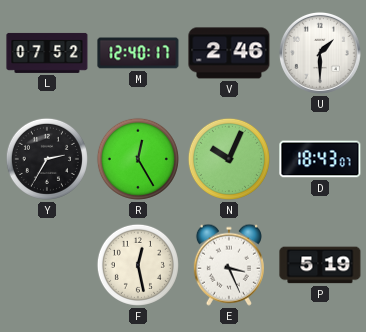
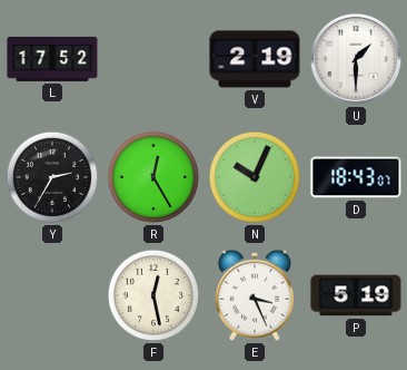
L: 07:52 -> 17:52 (52, 59)
M: 12:40 -> none (138, 53)
V: 2:46 -> 2:19 (255, 59)
